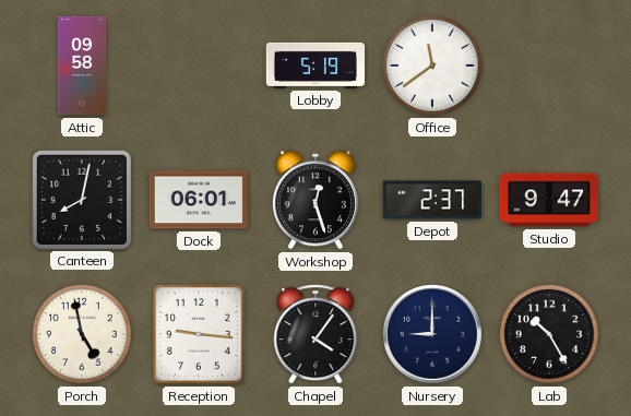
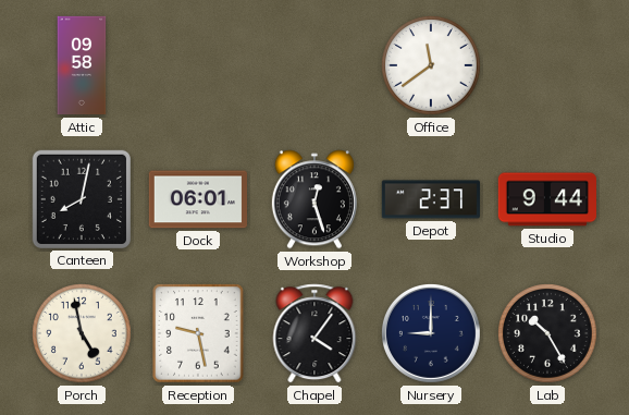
Lobby: 5:19 -> none (314, 66)
Studio: 9:47 -> 9:44 (546, 199)
Reception: 9:16 -> 9:28 (198, 333)
